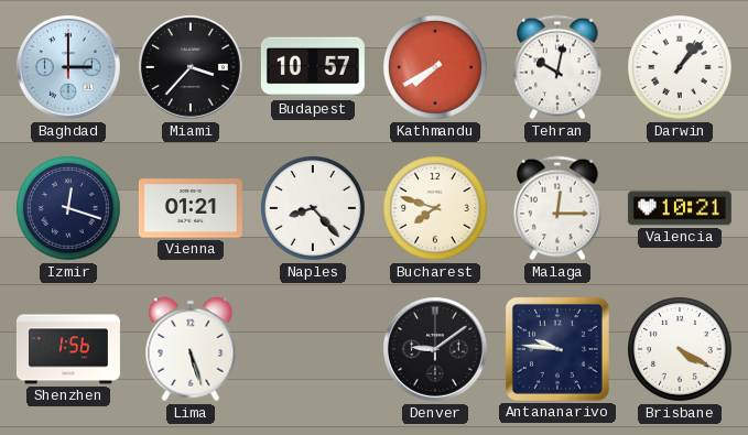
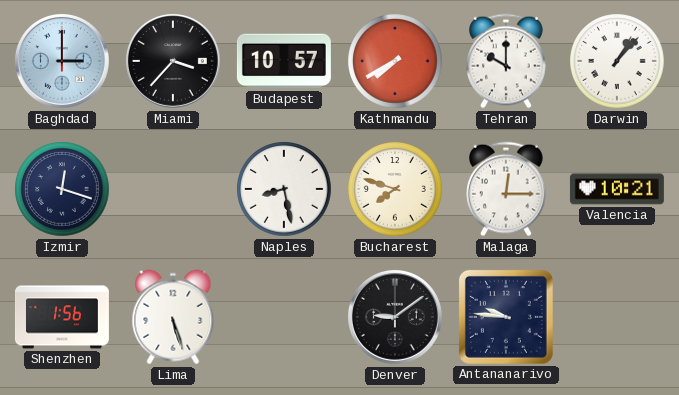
Tehran: 10:02 -> 10:00 (506, 61)
Vienna: 01:21 -> none (191, 208)
Naples: 8:23 -> 8:28 (284, 189)
Brisbane: 4:20 -> none (680, 349)
